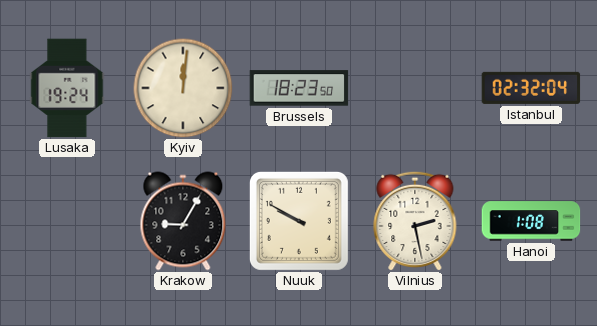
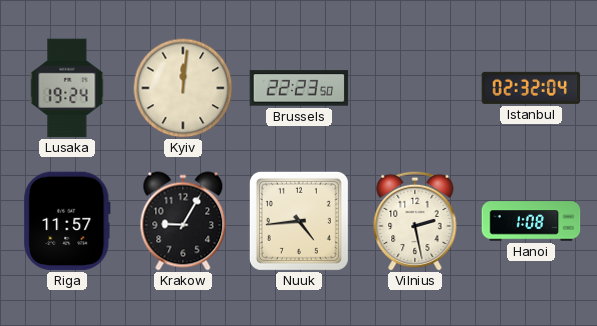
Brussels: 18:23 -> 22:23 (299, 88)
Riga: none -> 11:57 (67, 221)
Nuuk: 9:50 -> 4:44 (299, 221)
